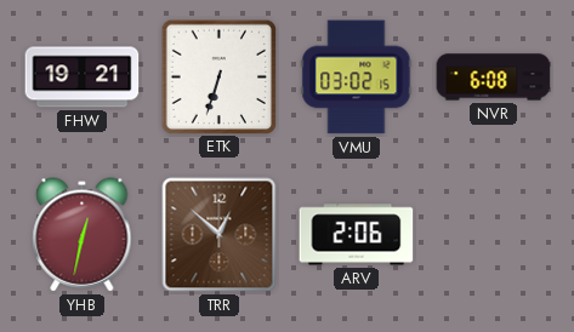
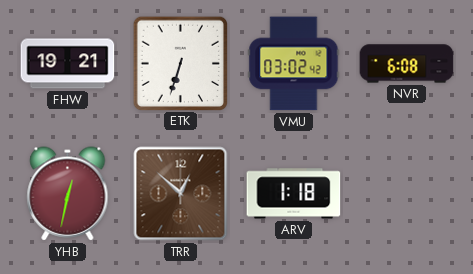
VMU: 03:02:15 -> 03:02:42 (294, 64)
ARV: 2:06 -> 1:18 (294, 194)
